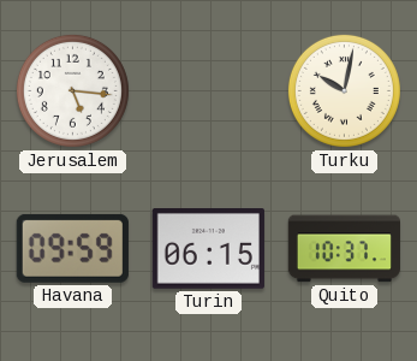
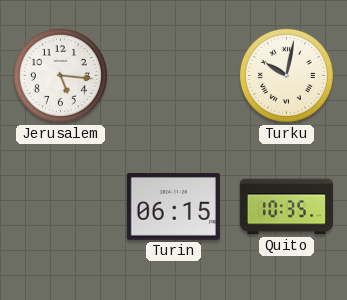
Havana: 09:59 -> none (72, 248)
Quito: 10:37 -> 10:35 (286, 207)
